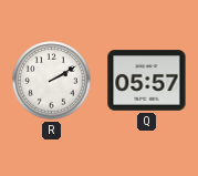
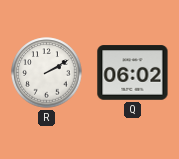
Q: 05:57 -> 06:02 (133, 73)
